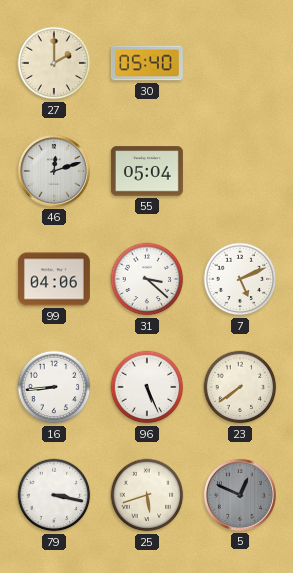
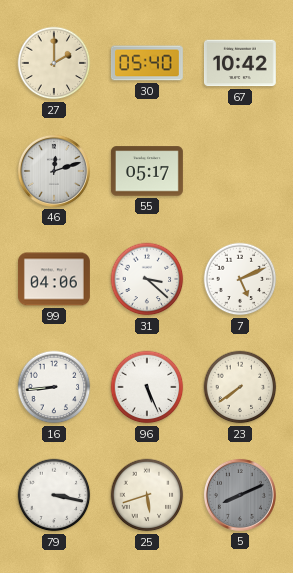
67: none -> 10:42 (240, 63)
55: 05:04 -> 05:17 (147, 171)
5: 12:49 -> 8:11 (240, 495)
